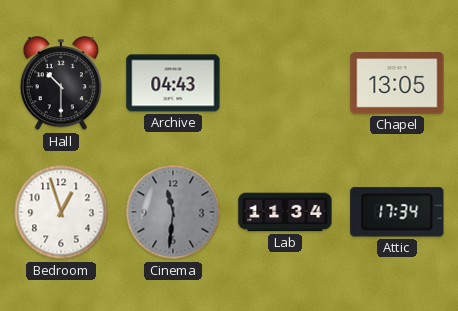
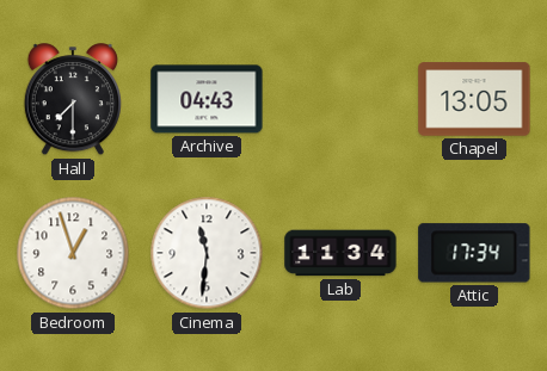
Hall: 10:30 -> 7:30 (73, 100)
Cinema dial: grey -> white (207, 253)
